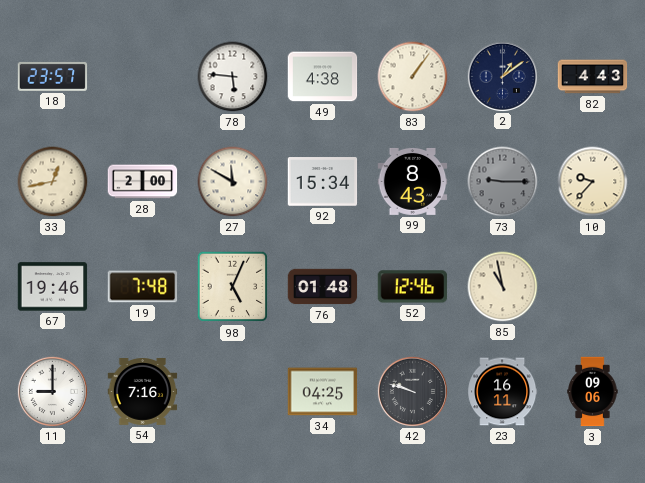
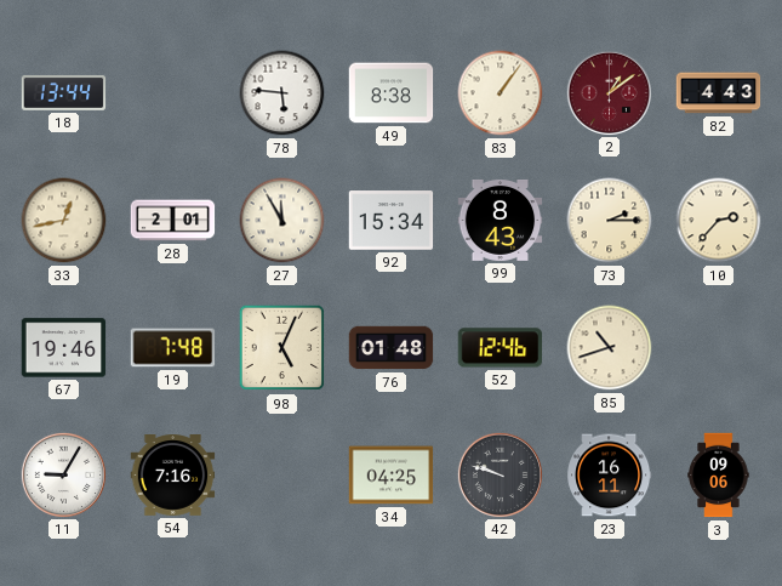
18: 23:57 -> 13:44 (64, 92)
49: 4:38 -> 8:38 (392, 93)
2 dial: navy -> burgundy (609, 92)
28: 2:00 -> 2:01 (173, 221)
27: 11:50 -> 11:55 (282, 221)
73: 9:15 -> 2:15 (610, 221)
73 dial: grey -> cream (610, 221)
10: 9:37 -> 2:37 (719, 221)
85: 10:58 -> 10:42 (610, 348)
11: 9:00 -> 9:05 (63, 474)
